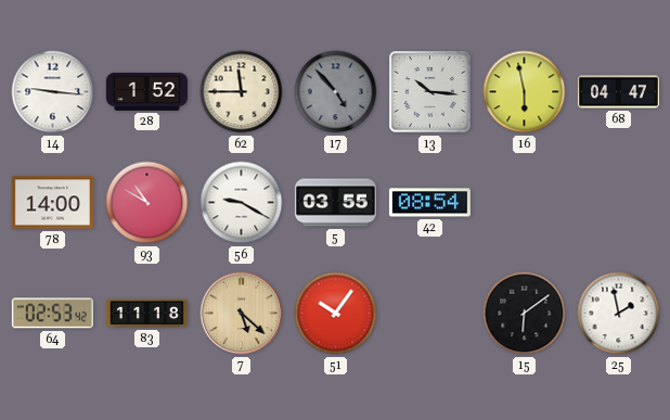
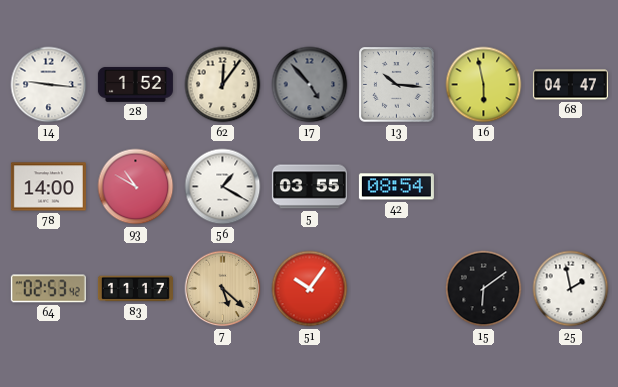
62: 11:45 -> 12:06 (223, 85)
56: 9:20 -> 1:20 (223, 187)
83: 11:18 -> 11:17 (135, 289)
